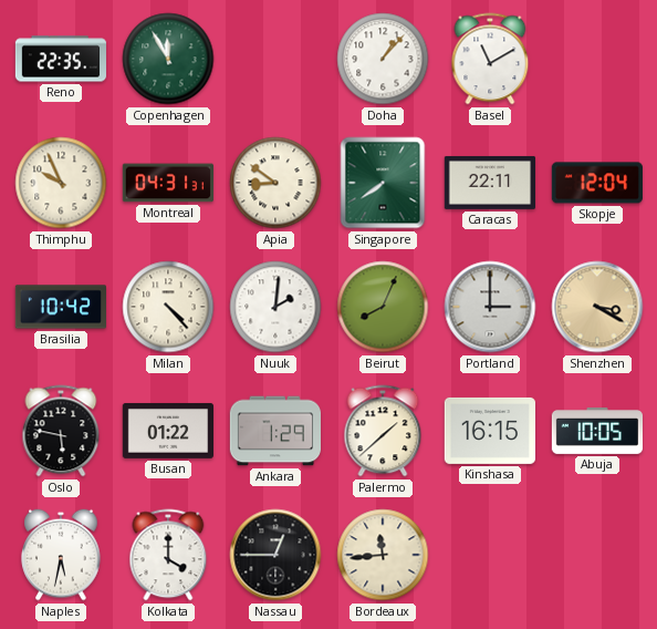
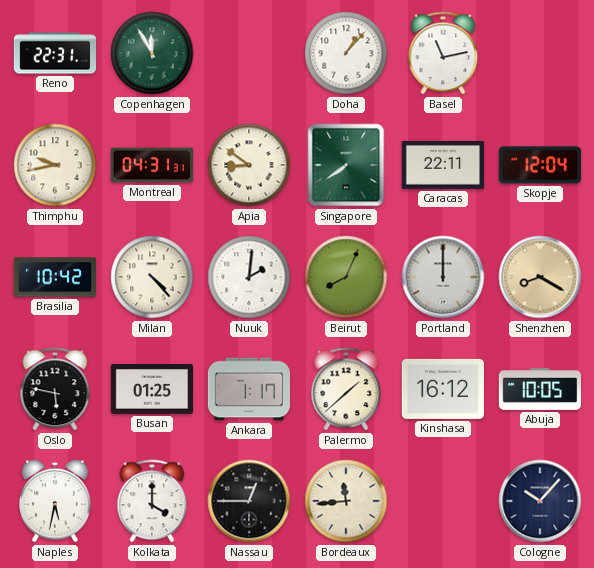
Reno: 22:35 -> 22:31 (55, 53)
Basel: 11:10 -> 11:13 (443, 53)
Thimphu: 9:56 -> 9:43 (55, 165)
Portland: 3:00 -> 12:00 (443, 277)
Shenzhen: 3:20 -> 8:20 (540, 277)
Busan: 01:22 -> 01:25 (151, 389)
Ankara: 1:29 -> 1:17 (248, 389)
Kinshasa: 16:15 -> 16:12 (442, 389)
Cologne: none -> 10:07 (540, 501)
